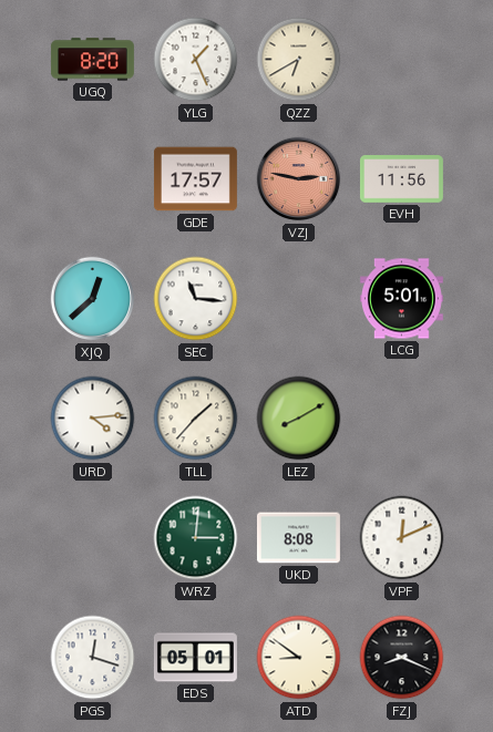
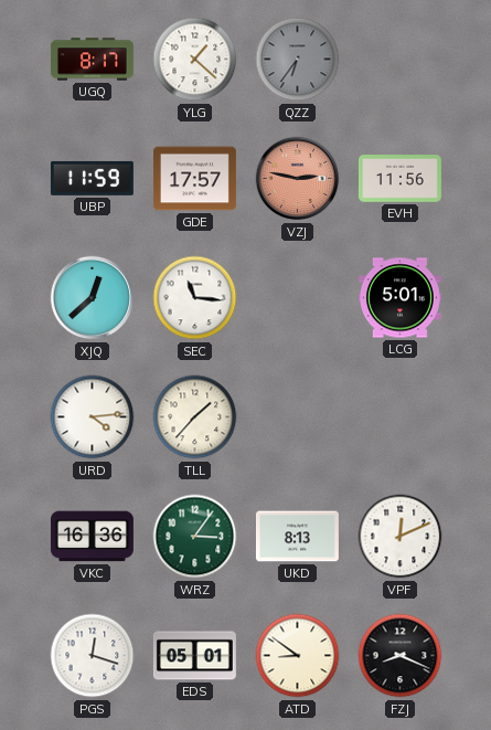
UGQ: 8:20 -> 8:17 (92, 60)
YLG: 1:26 -> 1:22 (195, 60)
QZZ: 6:40 -> 6:36 (298, 60)
QZZ dial: cream -> grey (298, 60)
UBP: none -> 11:59 (92, 178)
LEZ: 8:10 -> none (299, 419)
VKC: none -> 16:36 (92, 537)
WRZ: 3:01 -> 3:06 (195, 537)
UKD: 8:08 -> 8:13 (297, 537)
